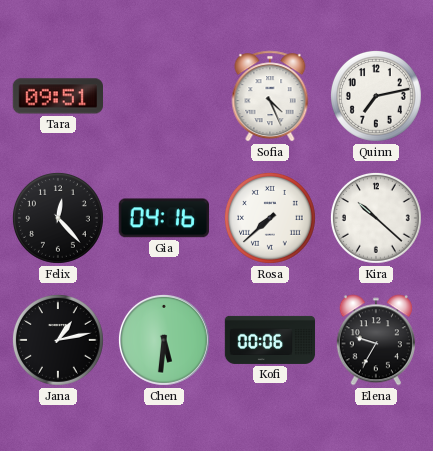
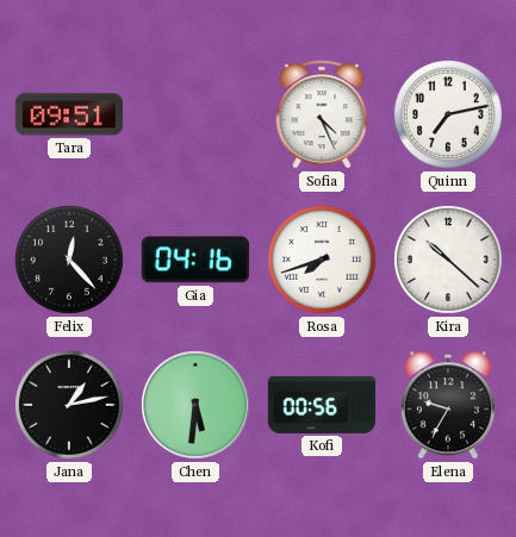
Rosa: 7:38 -> 7:42 (322, 260)
Kofi: 00:06 -> 00:56 (322, 405)
